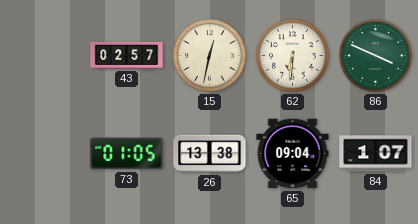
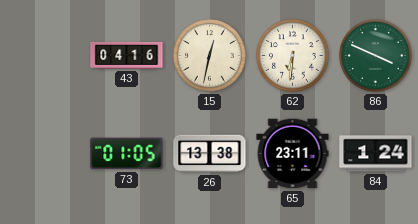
43: 02:57 -> 04:16 (127, 55)
65: 09:04 -> 23:11 (293, 154)
84: 1:07 -> 1:24 (376, 154)
